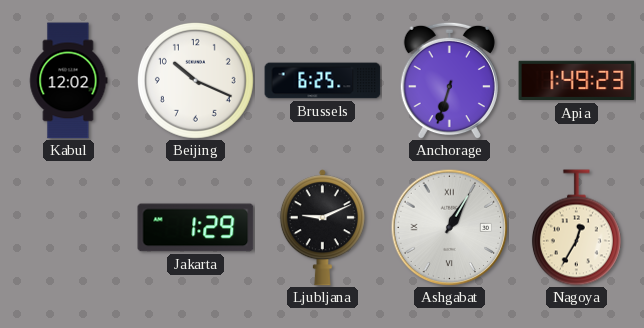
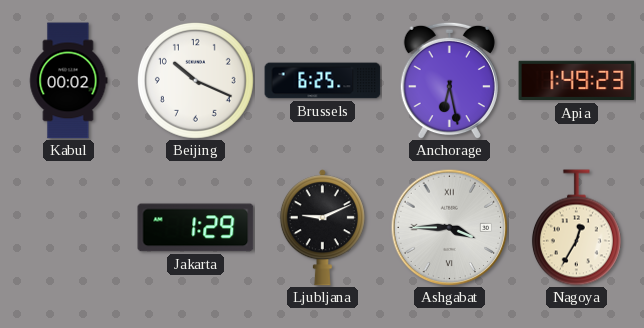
Kabul: 12:02 -> 00:02 (69, 81)
Anchorage: 6:33 -> 6:28 (449, 80)
Ashgabat: 1:05 -> 3:45 (449, 227)
